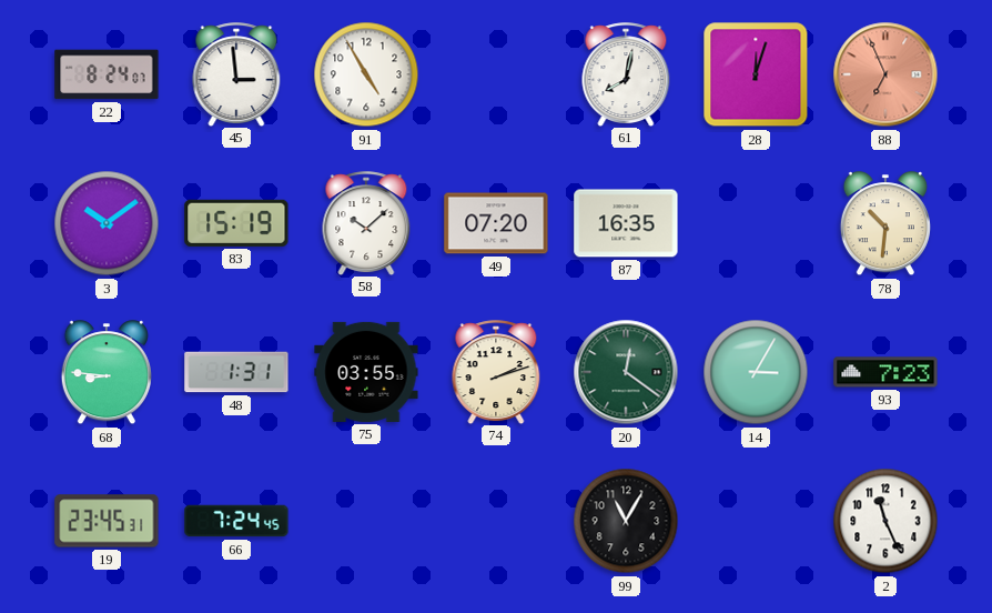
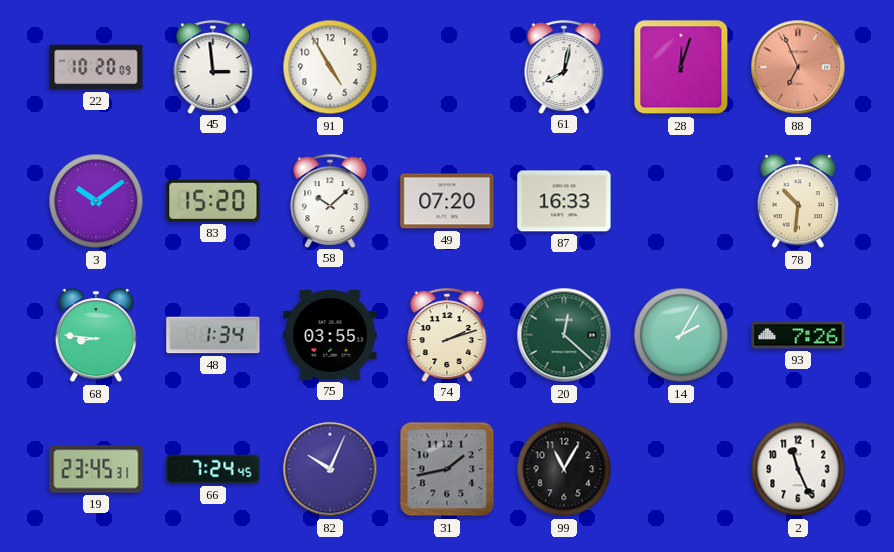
22: 8:24 -> 10:20 (96, 67)
83: 15:19 -> 15:20 (213, 201)
87: 16:35 -> 16:33 (564, 201)
48: 1:31 -> 1:34 (213, 335)
20: 12:21 -> 12:22 (564, 335)
14: 3:05 -> 2:05 (681, 335)
93: 7:23 -> 7:26 (798, 335)
82: none -> 10:04 (330, 469)
31: none -> 1:43 (447, 469)
